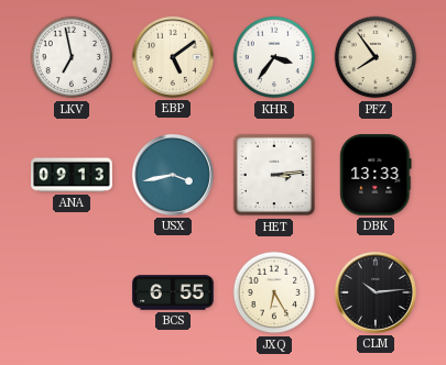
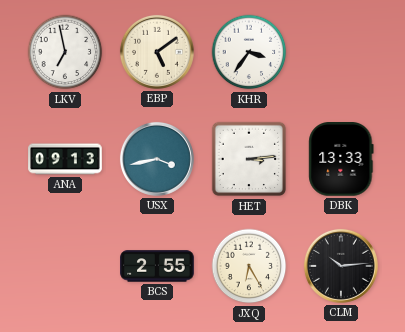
PFZ: 7:54 -> none (376, 57)
BCS: 6:55 -> 2:55 (157, 266)
